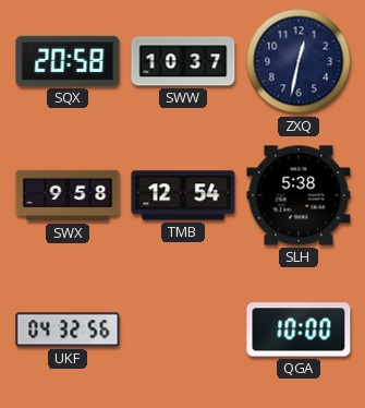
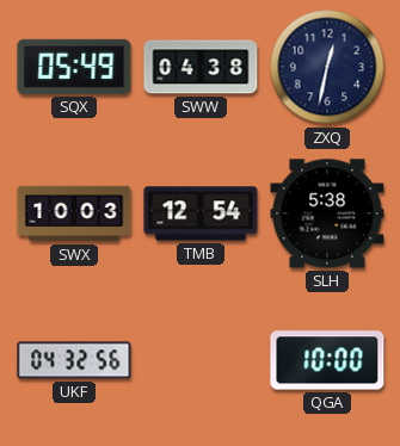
SQX: 20:58 -> 05:49 (74, 67)
SWW: 10:37 -> 04:38 (201, 67)
SWX: 9:58 -> 10:03 (74, 213)
